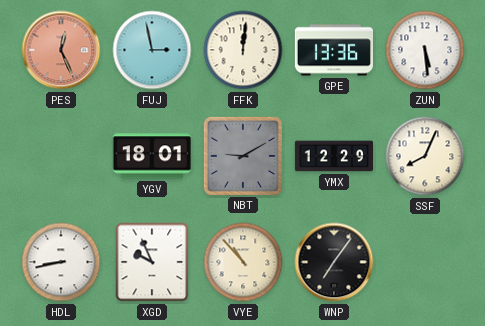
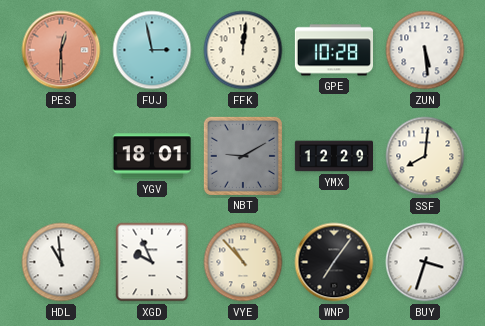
PES: 12:26 -> 12:30 (61, 50)
GPE: 13:36 -> 10:28 (333, 50)
SSF: 8:04 -> 8:01 (425, 156)
HDL: 8:43 -> 10:59 (61, 262)
BUY: none -> 3:33 (425, 262)
